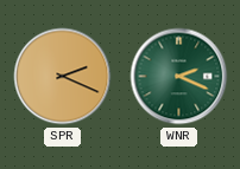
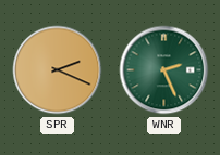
WNR: 2:19 -> 2:26 (164, 70)
